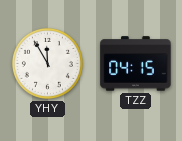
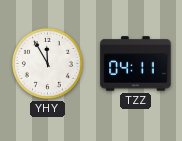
TZZ: 04:15 -> 04:11 (136, 64)
